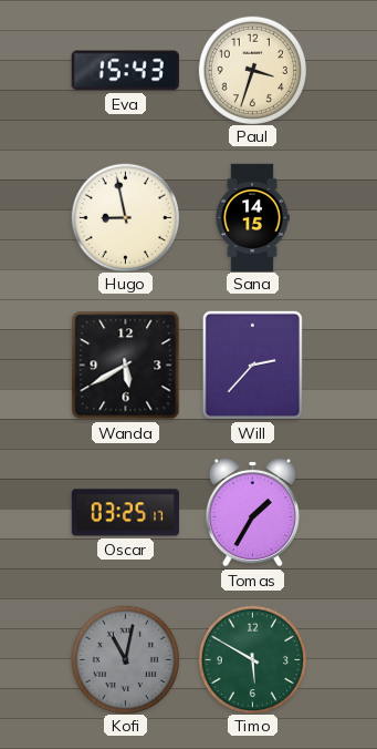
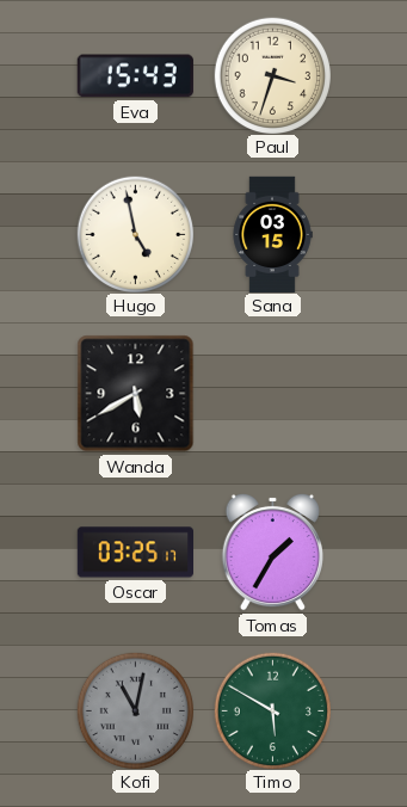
Hugo: 8:58 -> 4:58 (135, 234)
Sana: 14:15 -> 03:15 (272, 234)
Will: 2:37 -> none (252, 365)
